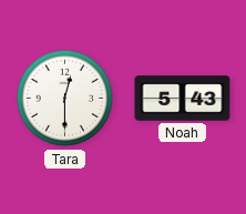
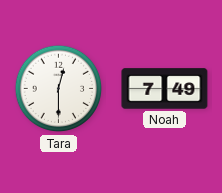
Noah: 5:43 -> 7:49 (165, 89)
